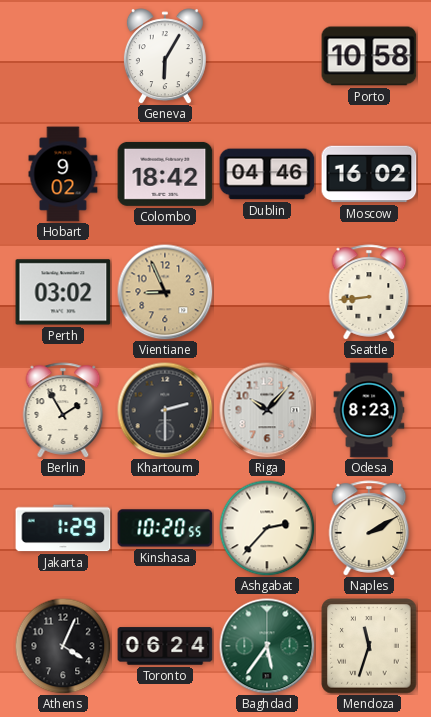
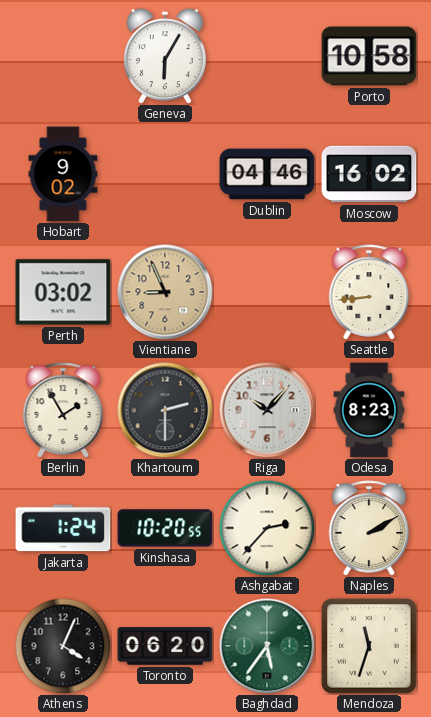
Colombo: 18:42 -> none (165, 174)
Jakarta: 1:29 -> 1:24 (63, 528)
Toronto: 06:24 -> 06:20 (165, 646)
